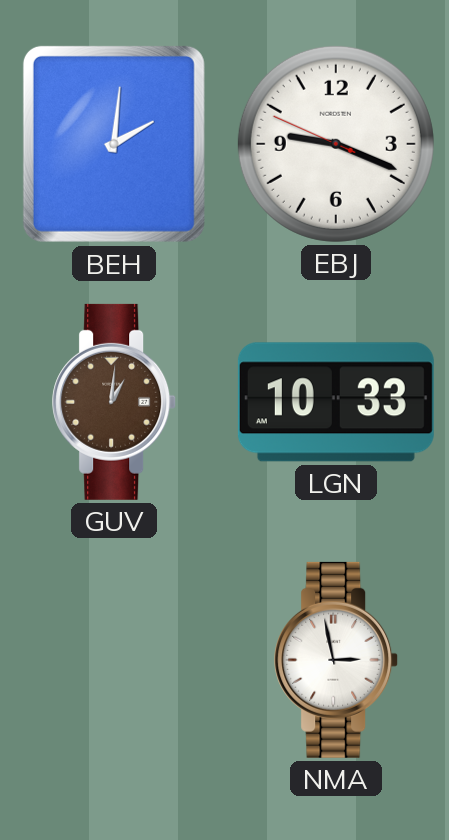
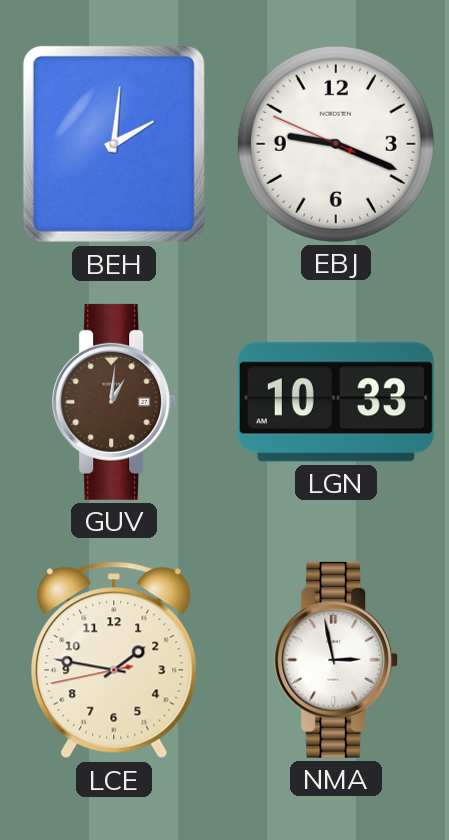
LCE: none -> 1:46 (114, 660)
